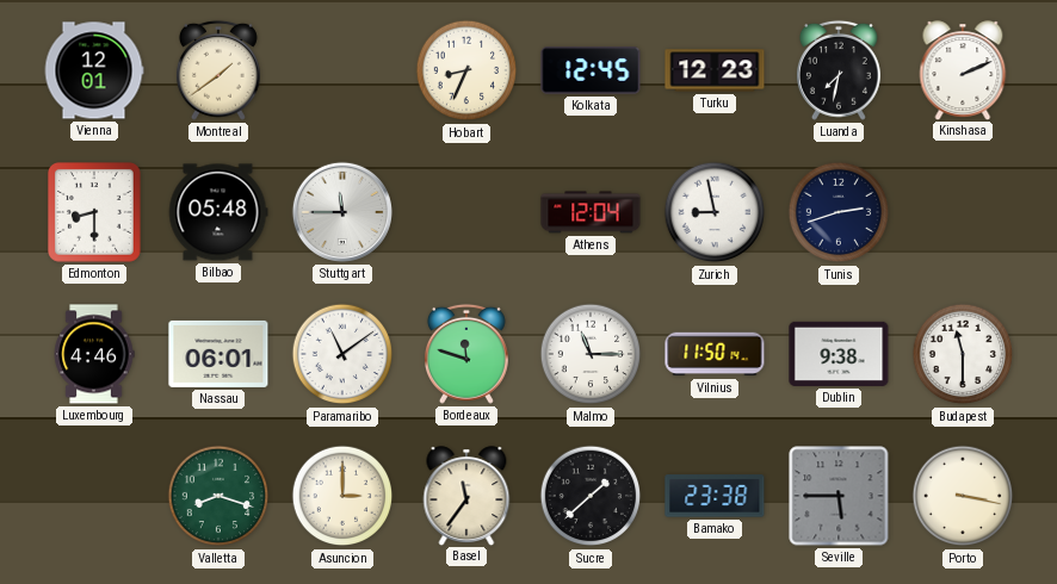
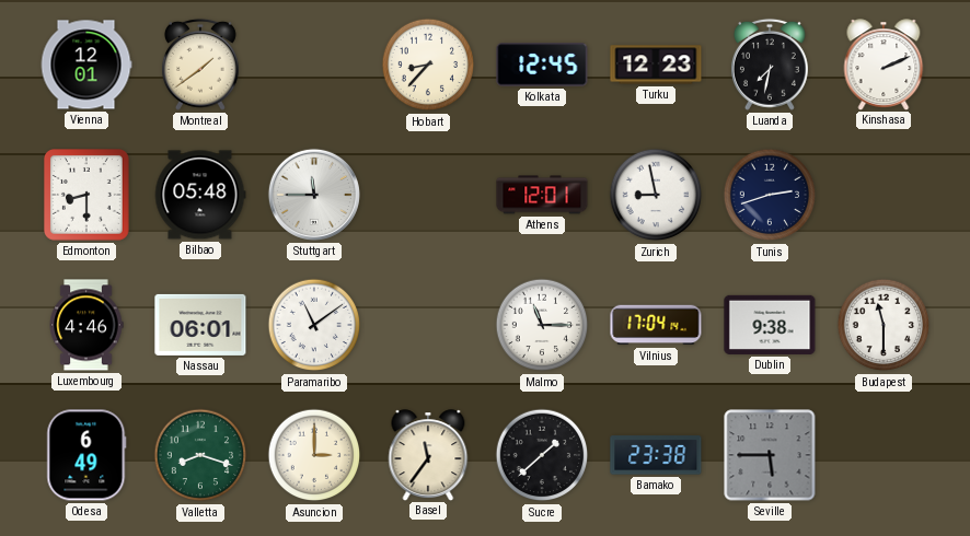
Hobart: 8:34 -> 8:37 (428, 65)
Athens: 12:04 -> 12:01 (542, 195)
Bordeaux: 11:48 -> none (466, 354)
Vilnius: 11:50 -> 17:04 (656, 325)
Odesa: none -> 6:49 (86, 455)
Porto: 3:17 -> none (963, 496)
